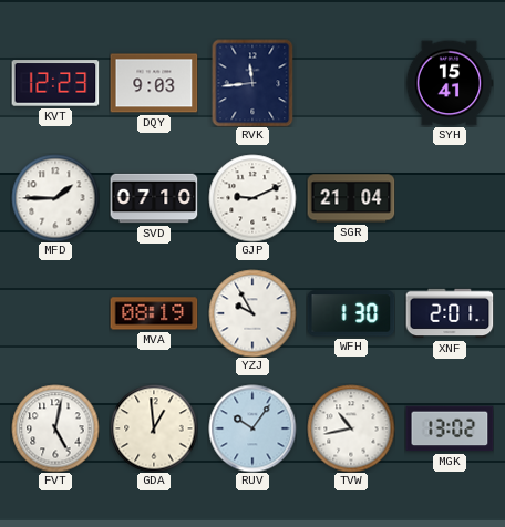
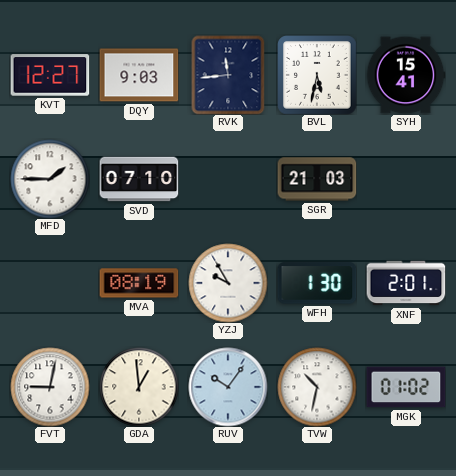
KVT: 12:23 -> 12:27 (50, 75)
BVL: none -> 5:32 (317, 75)
GJP: 9:11 -> none (252, 198)
SGR: 21:04 -> 21:03 (317, 179)
FVT: 5:02 -> 9:02 (50, 387)
TVW: 10:43 -> 10:32 (317, 387)
MGK: 13:02 -> 01:02 (406, 387)
